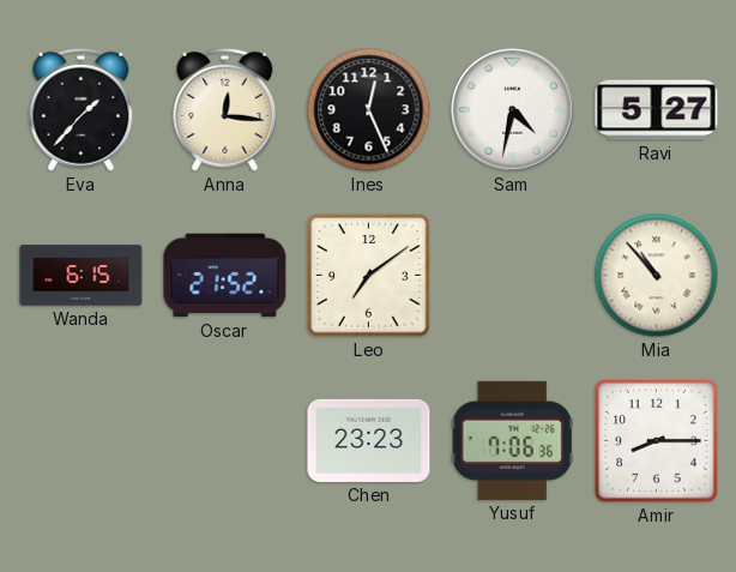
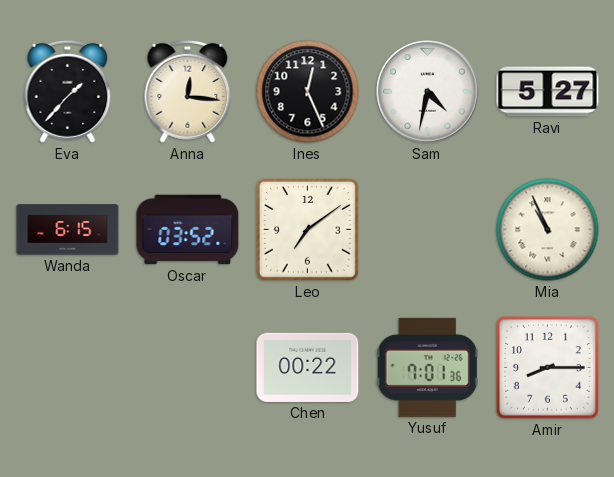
Oscar: 21:52 -> 03:52 (188, 230)
Mia: 10:53 -> 10:56 (548, 230)
Chen: 23:23 -> 00:22 (308, 367)
Yusuf: 7:06 -> 7:01 (427, 367)
